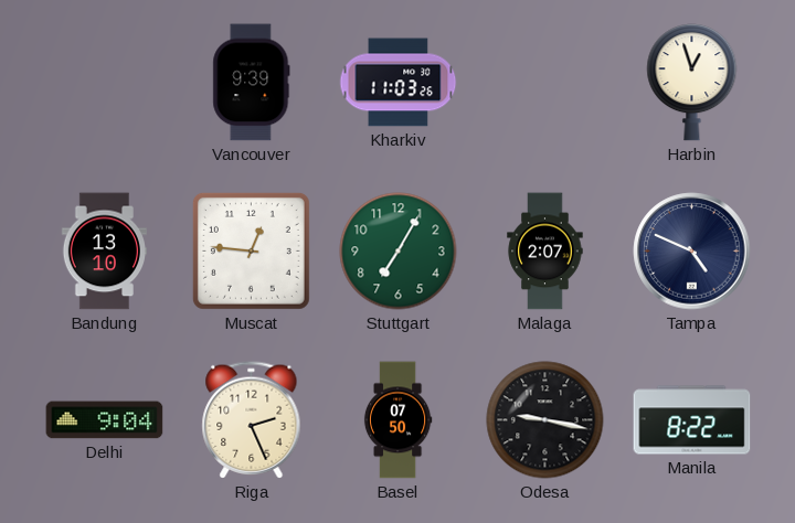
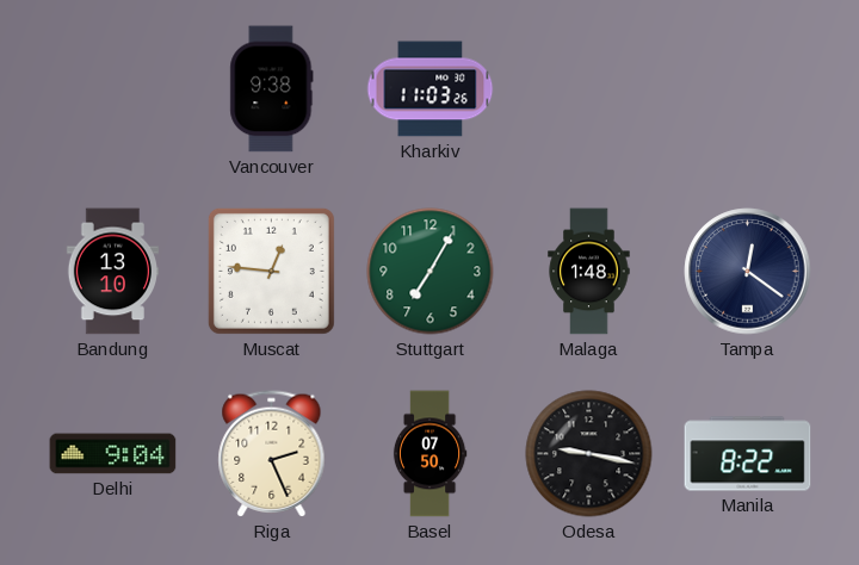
Vancouver: 9:39 -> 9:38 (272, 89)
Harbin: 12:57 -> none (692, 83)
Malaga: 2:07 -> 1:48 (589, 272)
Tampa: 4:49 -> 12:21 (748, 272)
